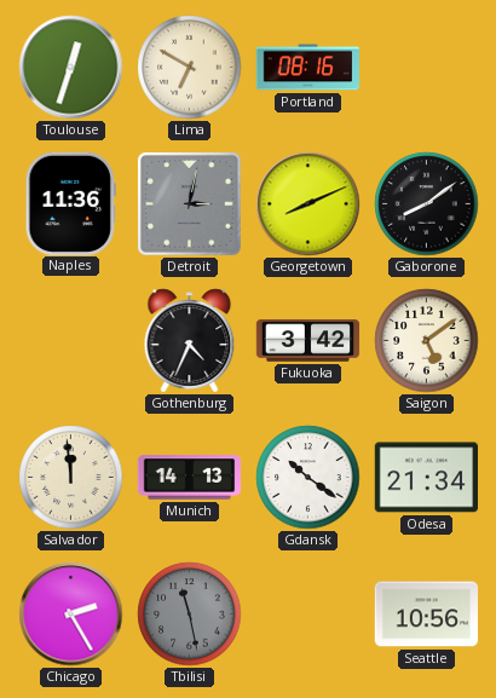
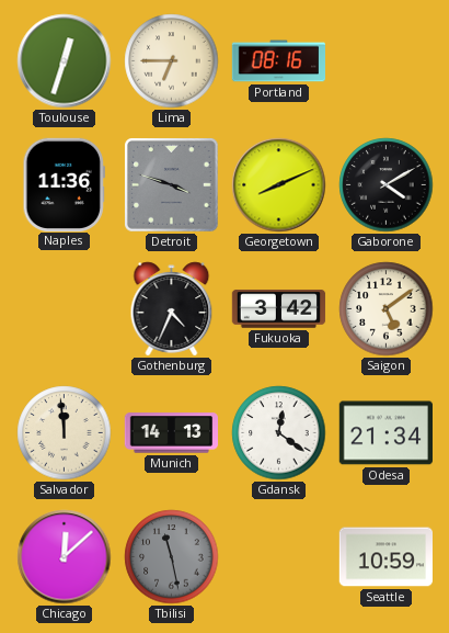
Lima: 6:50 -> 6:45 (172, 61)
Detroit: 3:02 -> 3:48 (172, 185)
Gaborone: 8:09 -> 4:10 (387, 185)
Gdansk: 10:21 -> 12:21 (279, 433)
Chicago: 2:25 -> 12:08 (65, 557)
Seattle: 10:56 -> 10:59 (385, 557)
